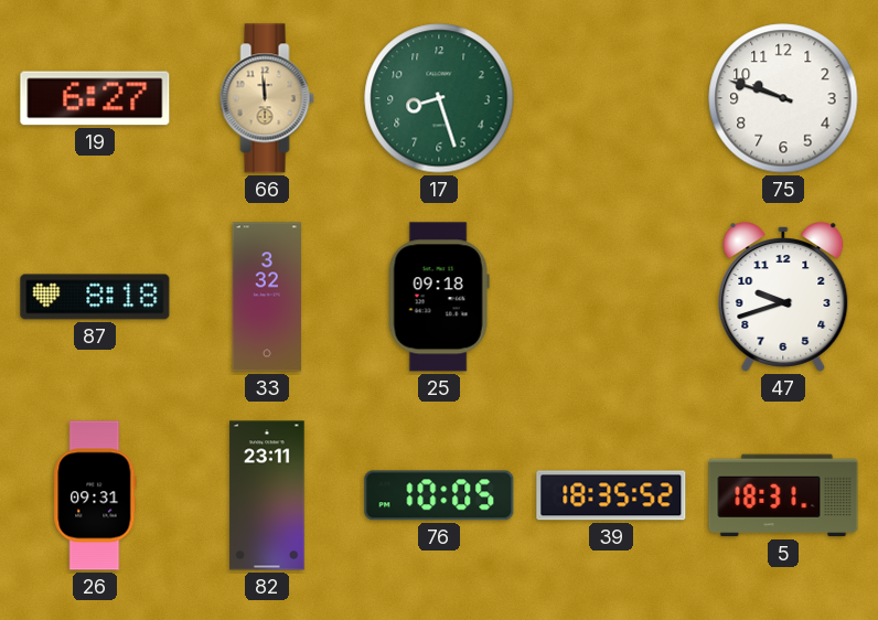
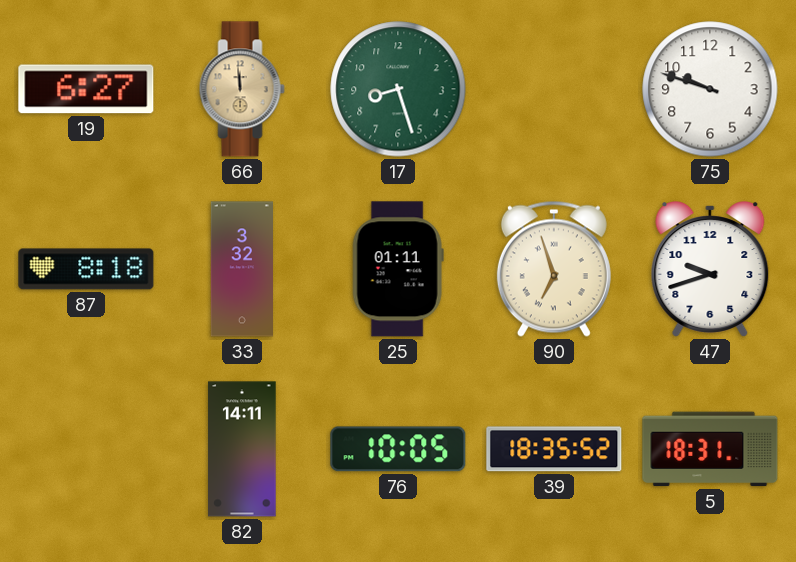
25: 09:18 -> 01:11 (398, 269)
90: none -> 6:57 (554, 269)
26: 09:31 -> none (95, 495)
82: 23:11 -> 14:11 (242, 449)
